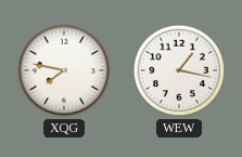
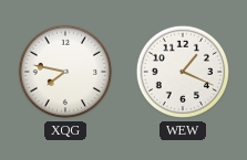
WEW: 1:17 -> 1:19 (183, 72)
